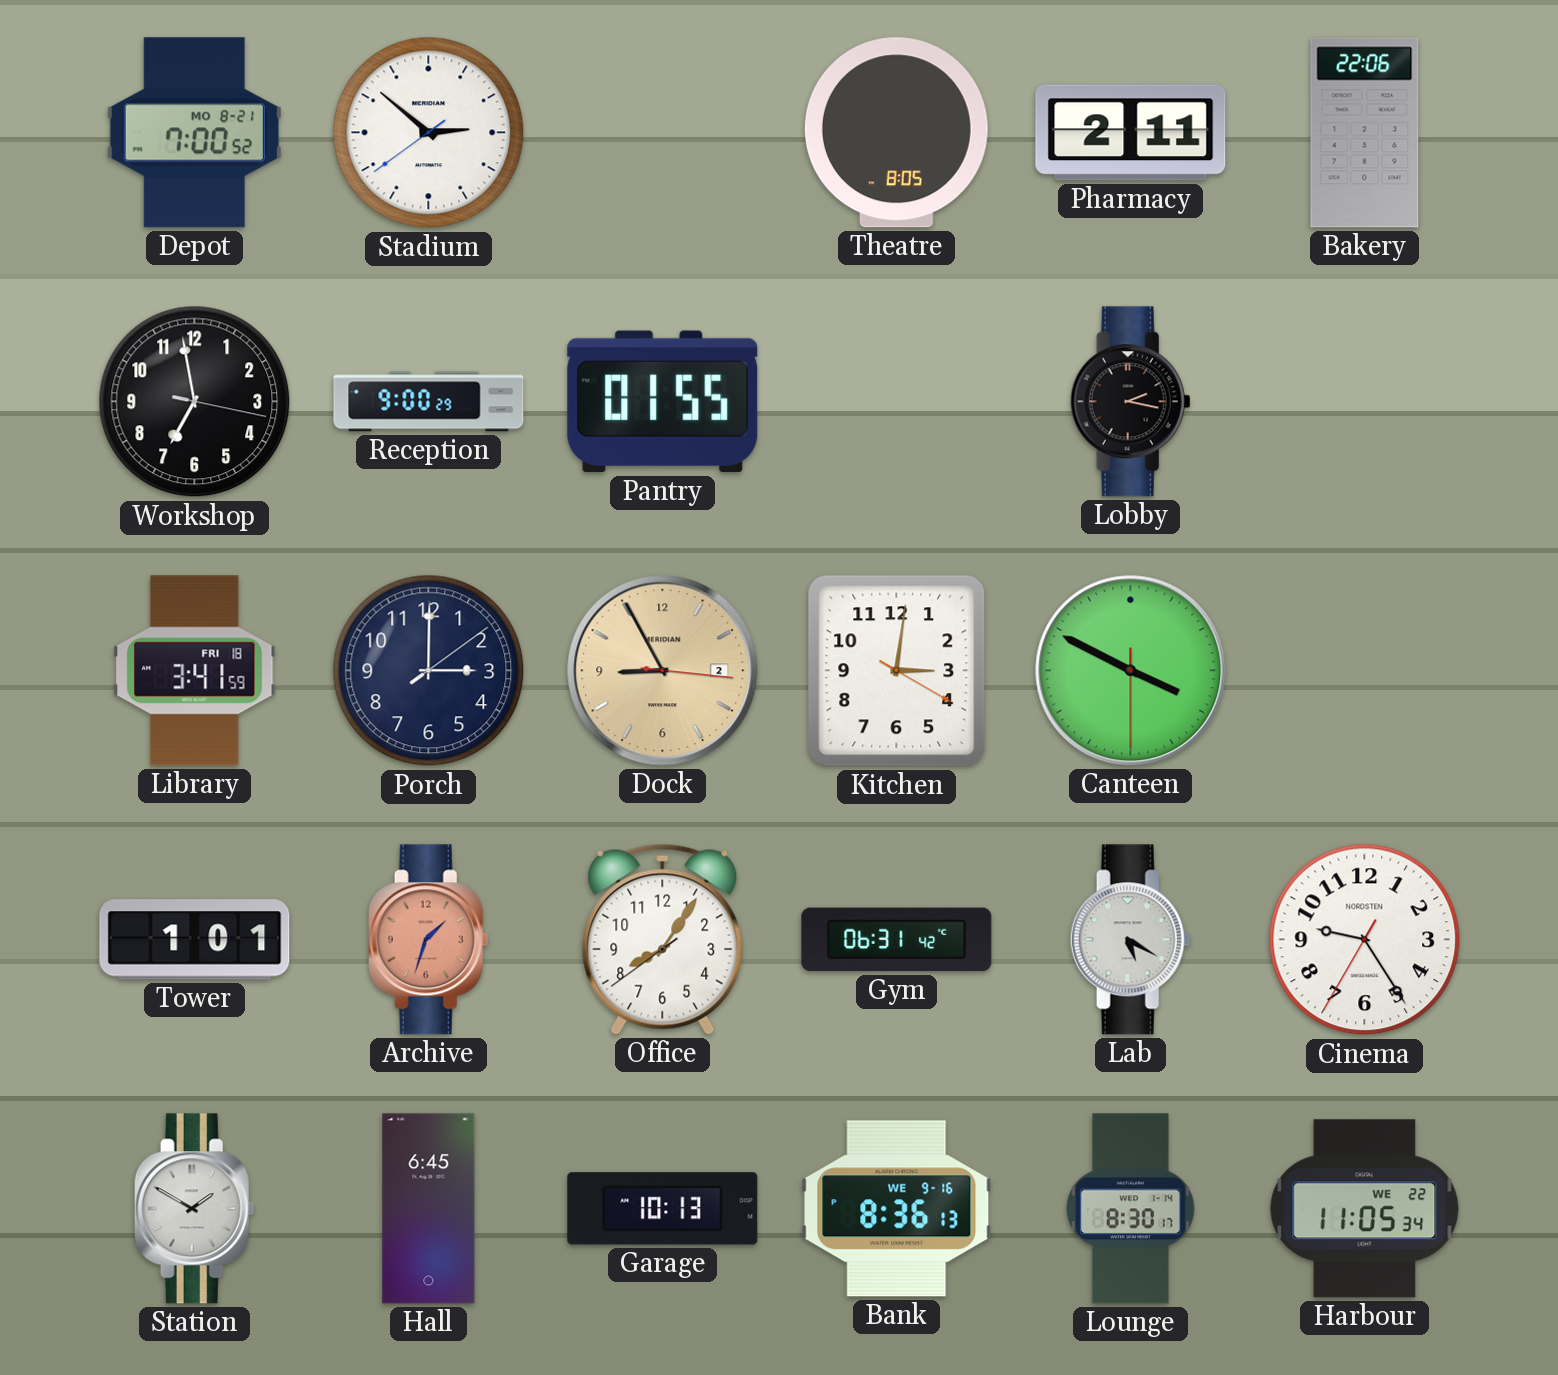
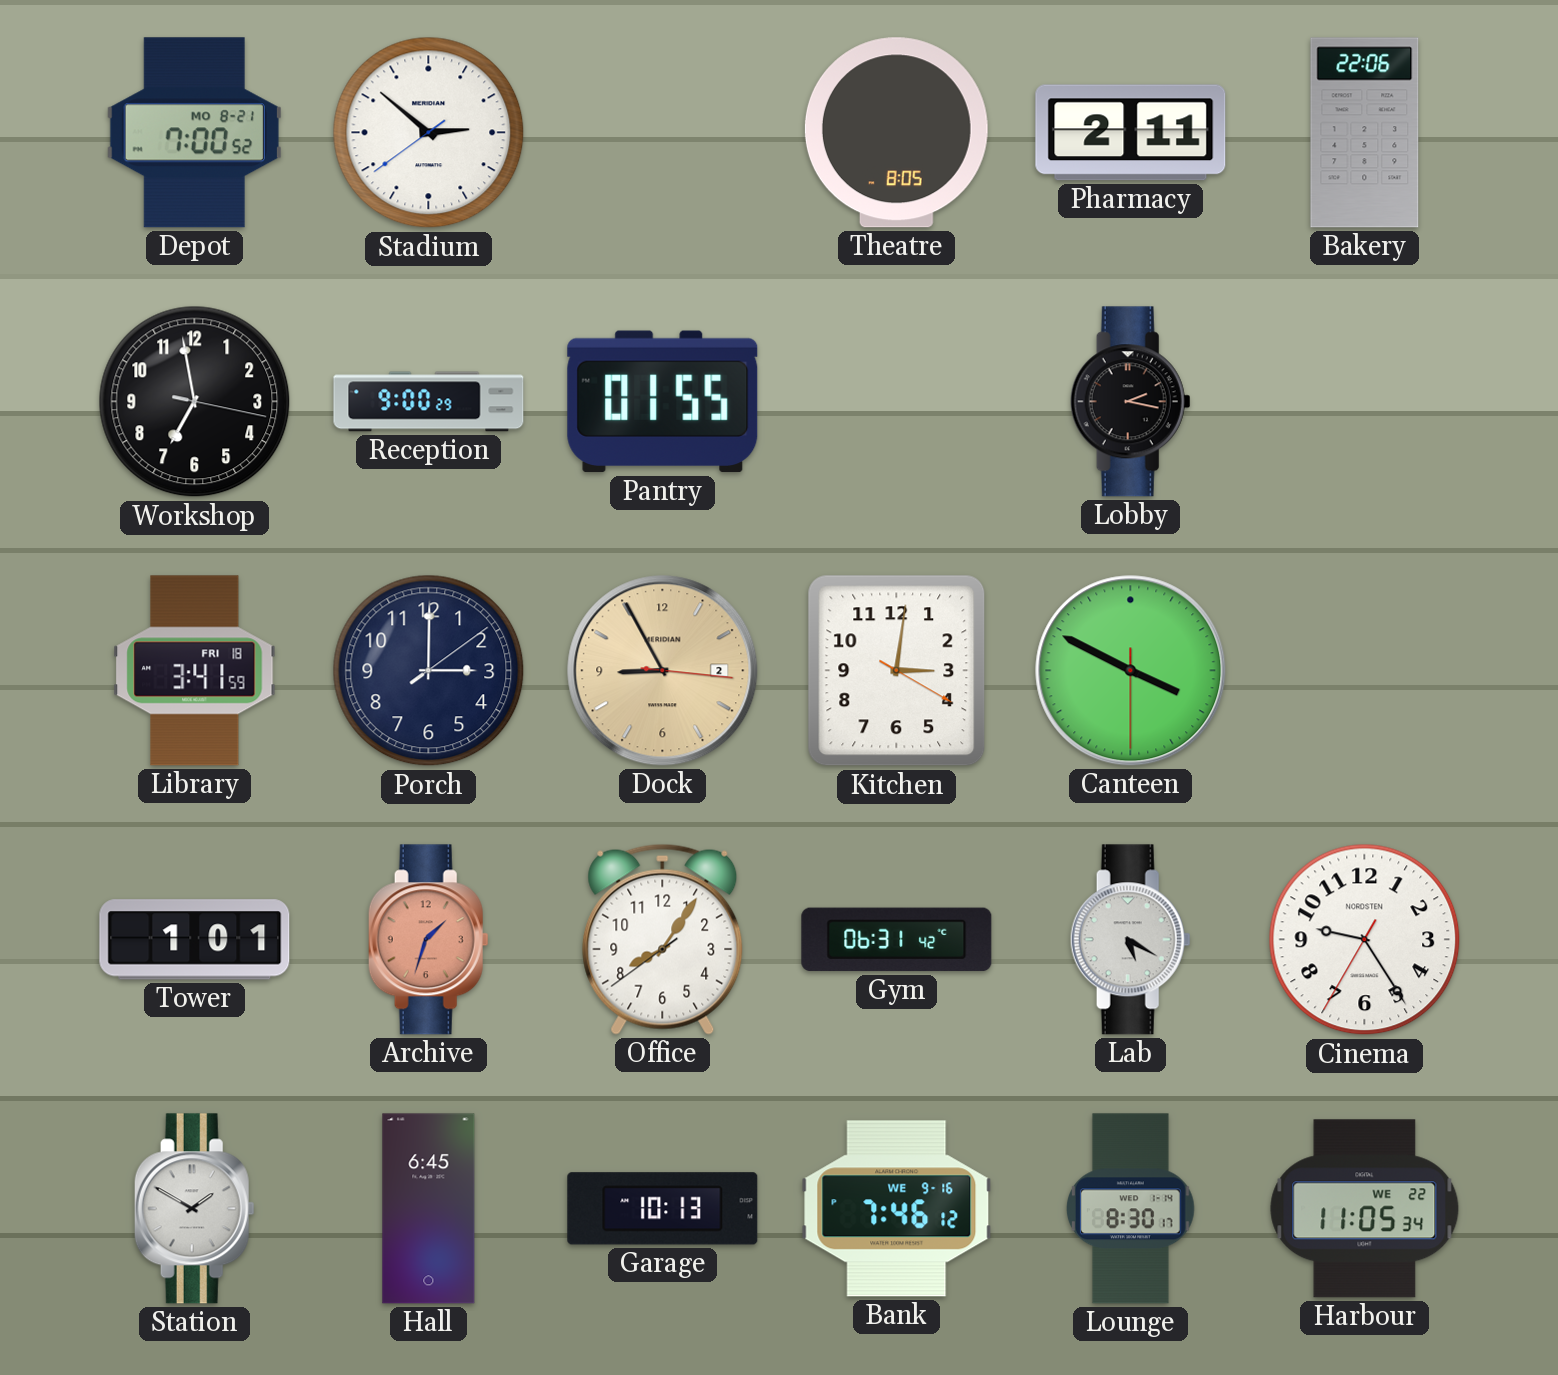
Bank: 8:36 -> 7:46 (897, 1209)
